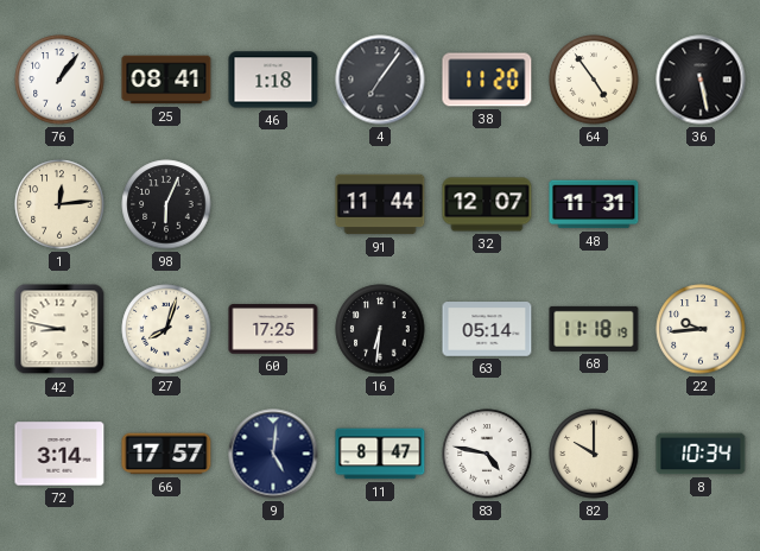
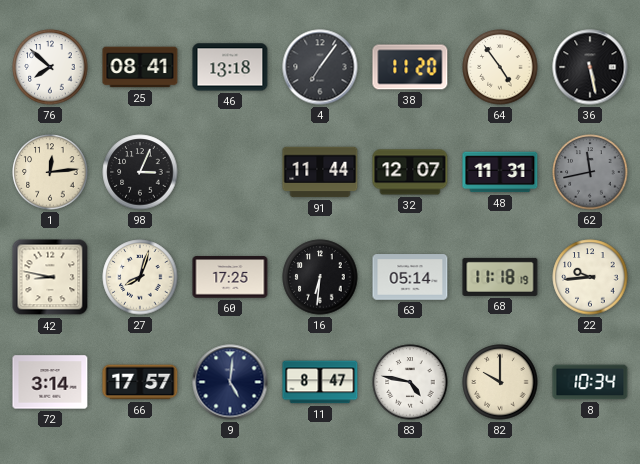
76: 1:06 -> 7:52 (50, 67)
46: 1:18 -> 13:18 (230, 67)
98: 6:04 -> 3:04 (140, 172)
62: none -> 11:43 (590, 172)
